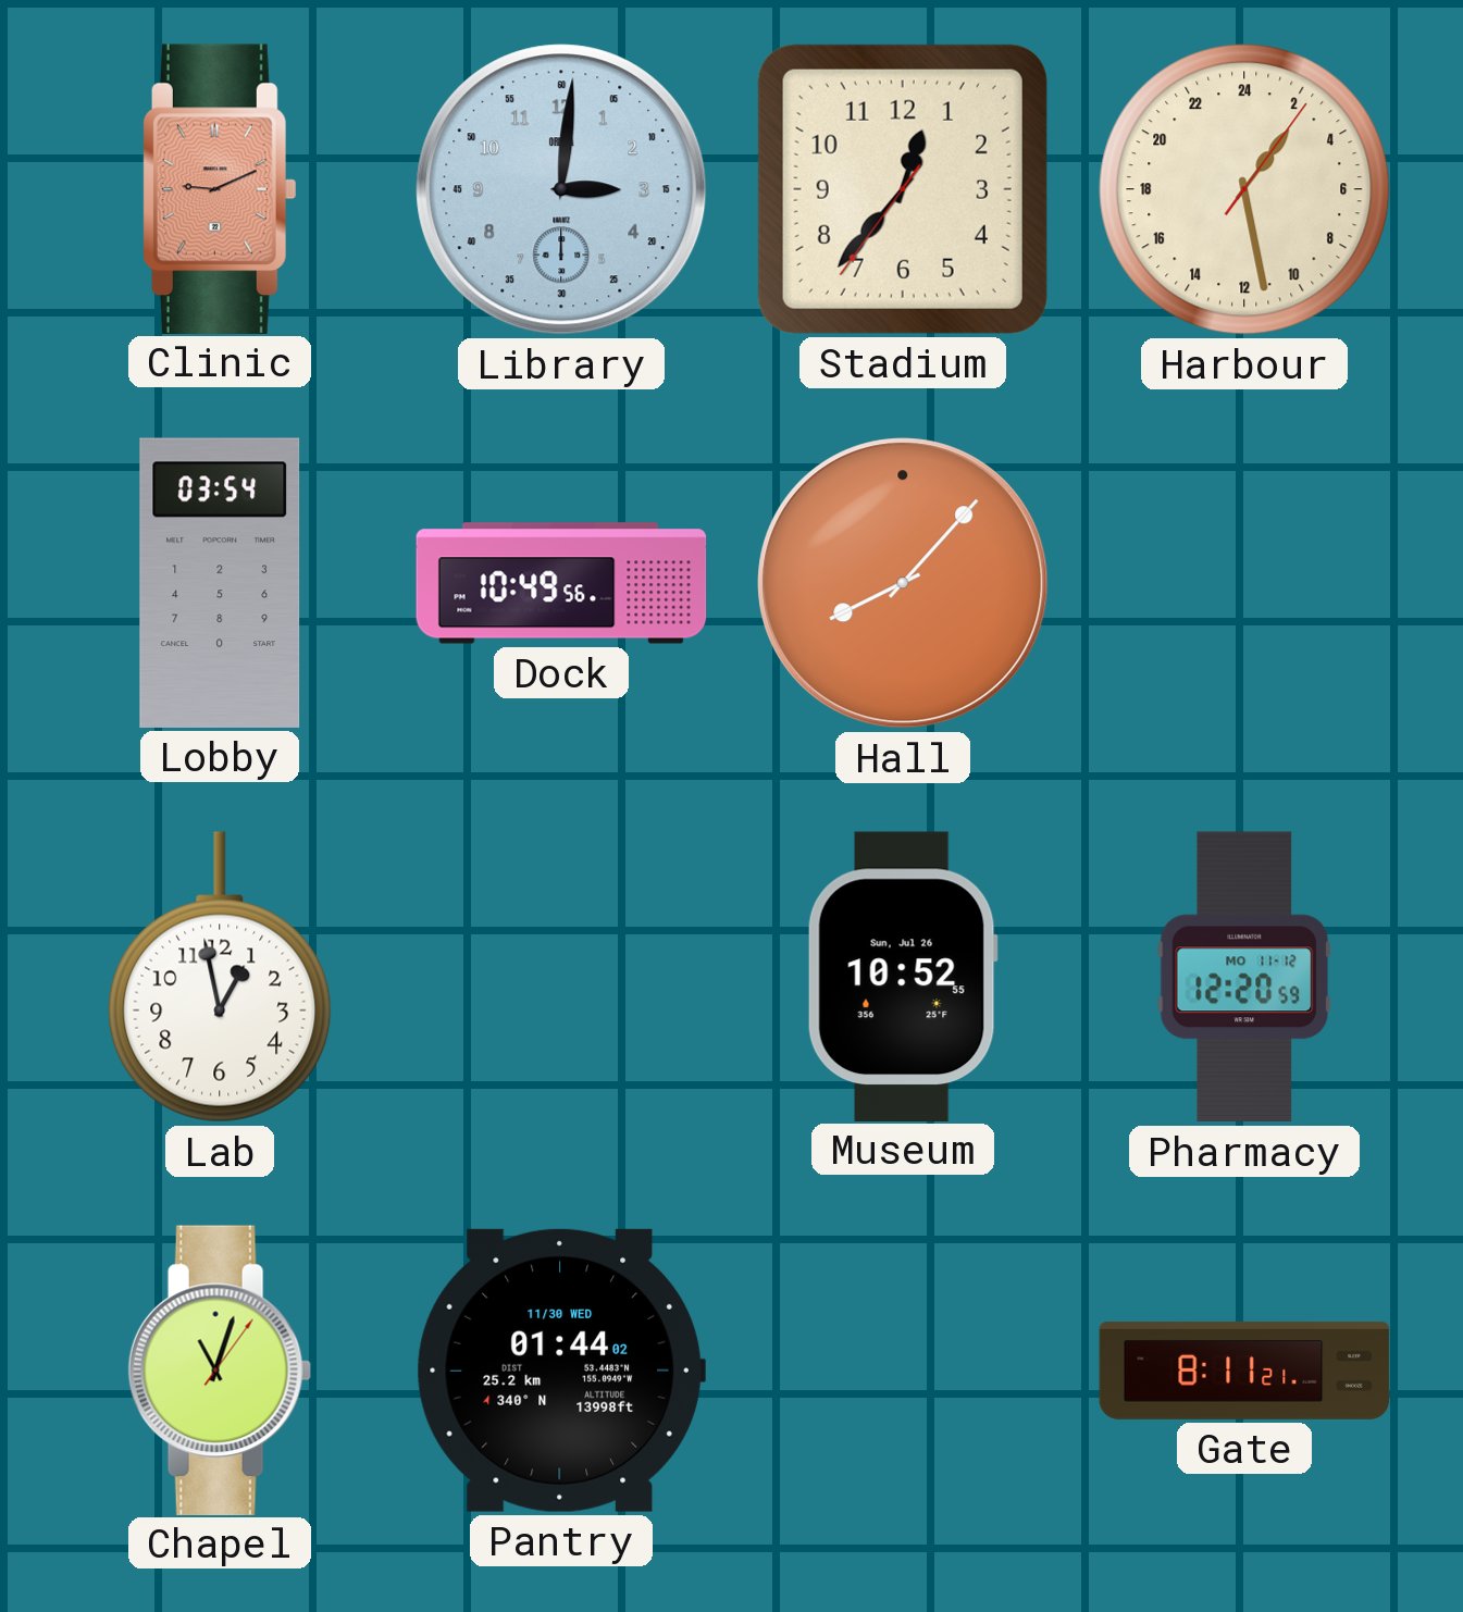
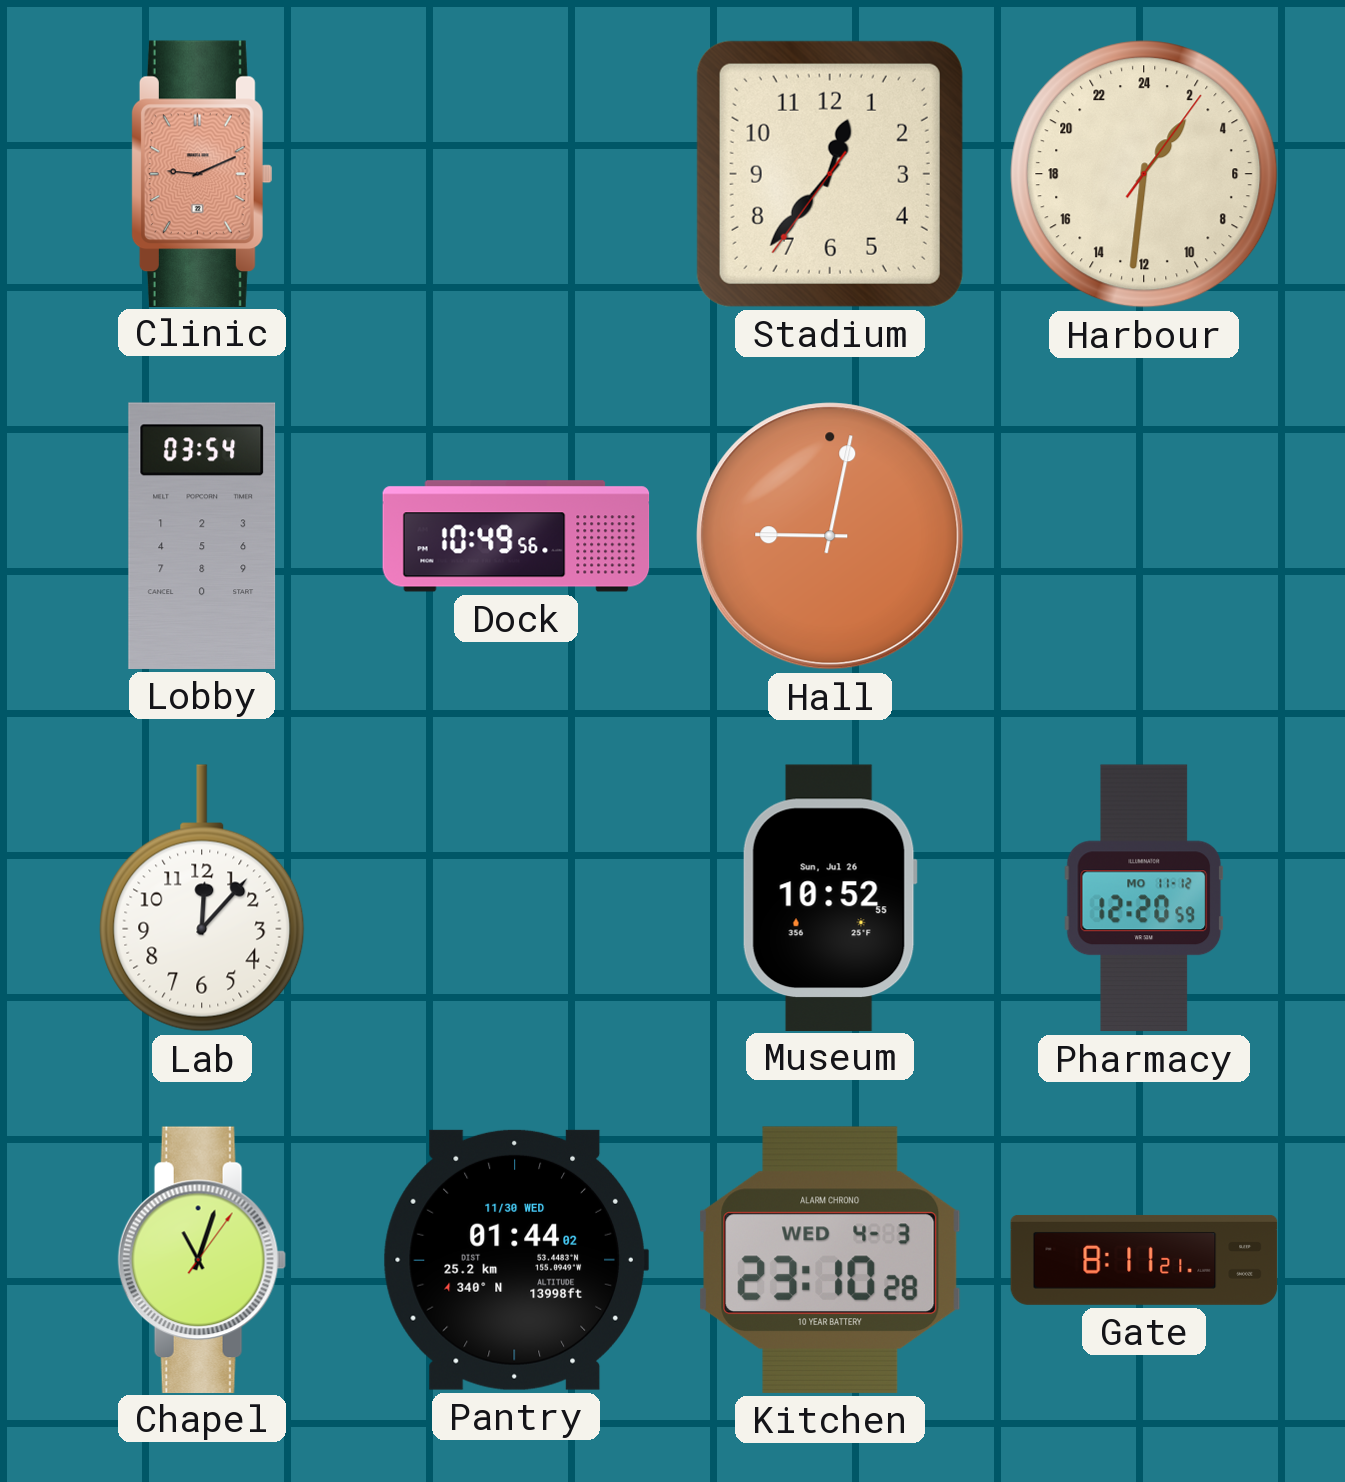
Library: 3:01 -> none (561, 189)
Harbour: 2:28 -> 2:31 (1144, 174)
Hall: 8:07 -> 9:02 (830, 536)
Lab: 12:58 -> 12:07 (202, 898)
Kitchen: none -> 23:10 (830, 1260)
